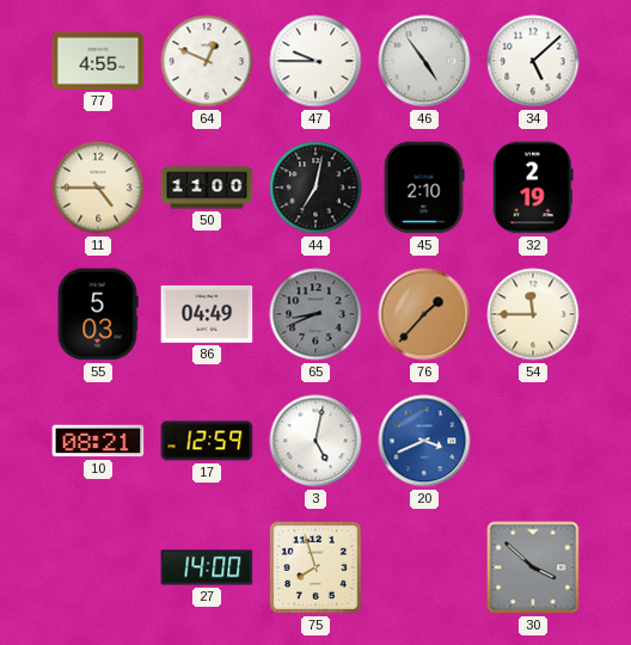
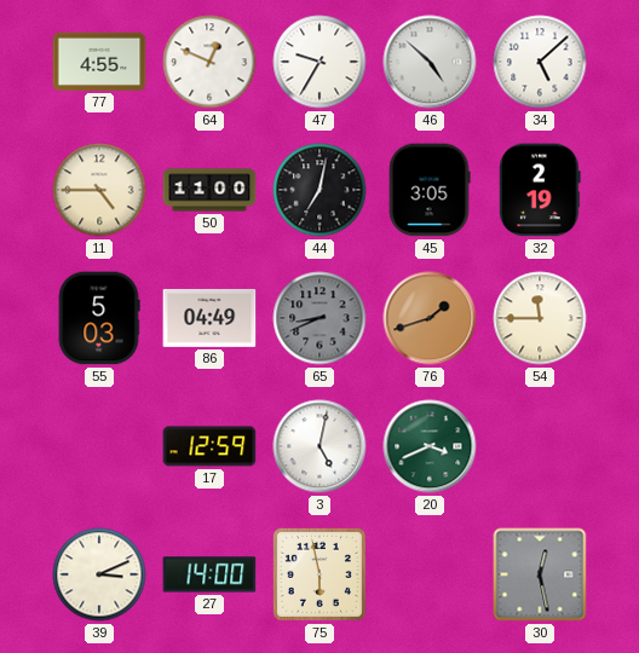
47: 9:45 -> 9:35 (319, 62)
46: 4:54 -> 4:52 (430, 62)
45: 2:10 -> 3:05 (430, 190)
76: 1:37 -> 1:42 (430, 318)
10: 08:21 -> none (98, 441)
20 dial: blue -> green (430, 446)
39: none -> 3:11 (99, 574)
75: 7:57 -> 5:58 (319, 574)
30: 3:52 -> 12:28 (540, 574)
